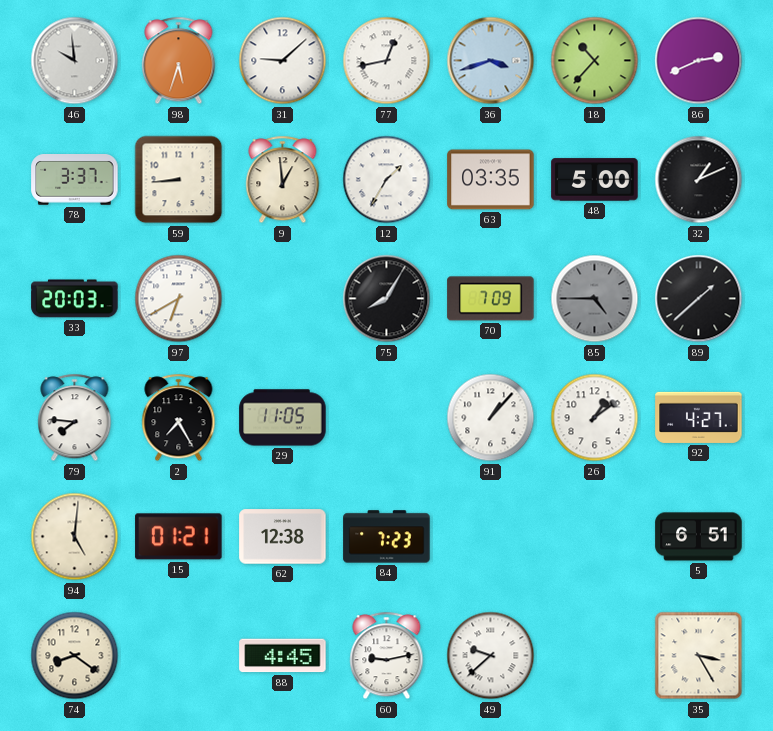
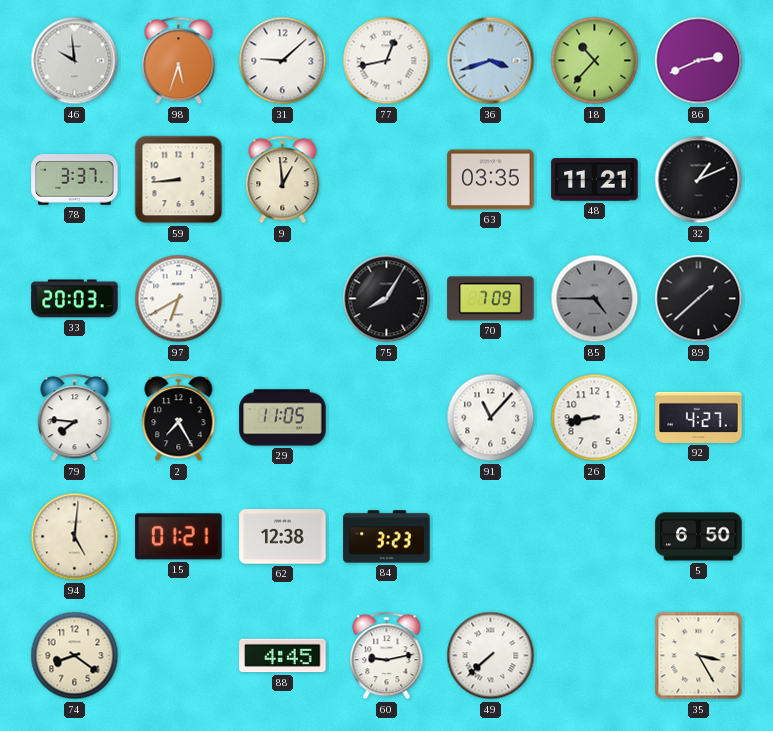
12: 1:35 -> none (387, 180)
48: 5:00 -> 11:21 (595, 180)
91: 1:07 -> 11:07 (491, 418)
26: 1:09 -> 8:43 (595, 418)
84: 7:23 -> 3:23 (387, 537)
5: 6:51 -> 6:50 (699, 537)
49: 9:38 -> 7:38 (491, 656)
